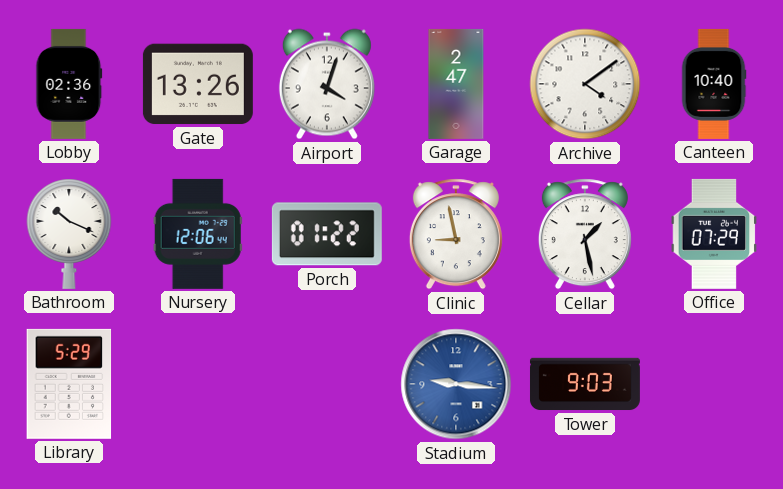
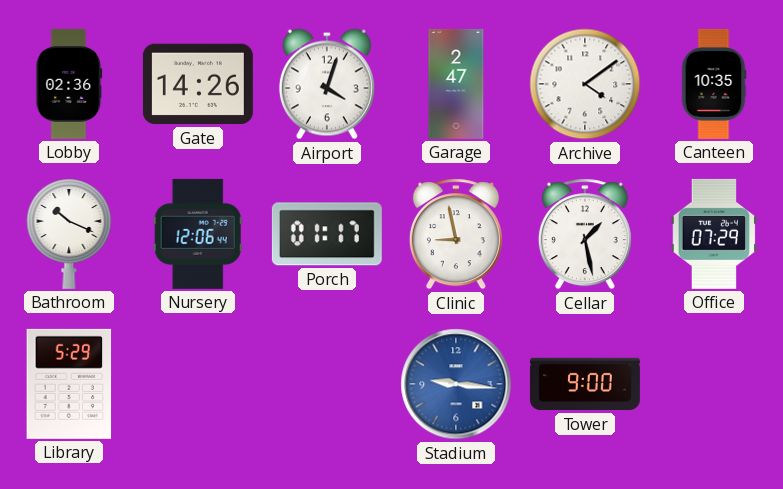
Gate: 13:26 -> 14:26 (198, 84)
Canteen: 10:40 -> 10:35 (714, 84)
Porch: 01:22 -> 01:17 (327, 234)
Tower: 9:03 -> 9:00 (585, 384)
